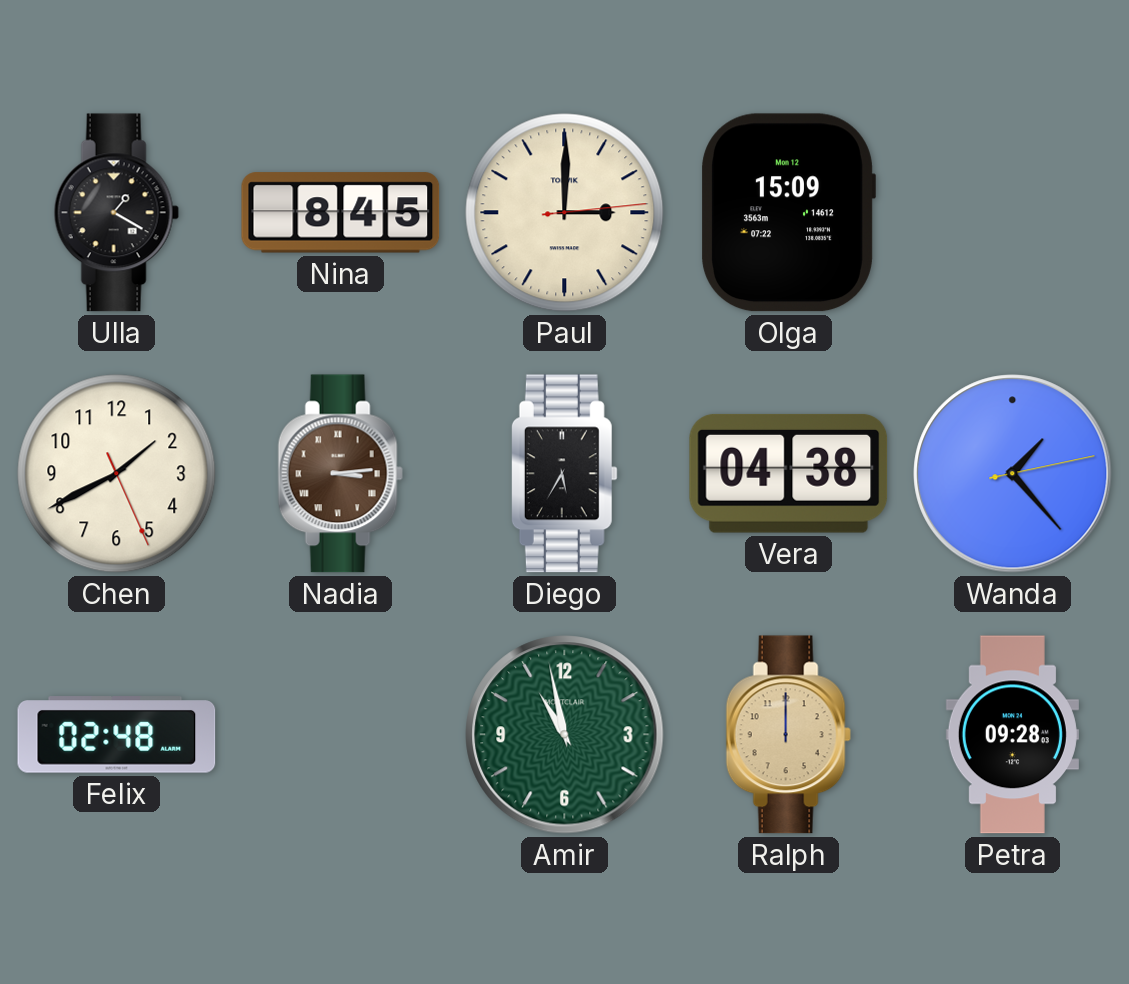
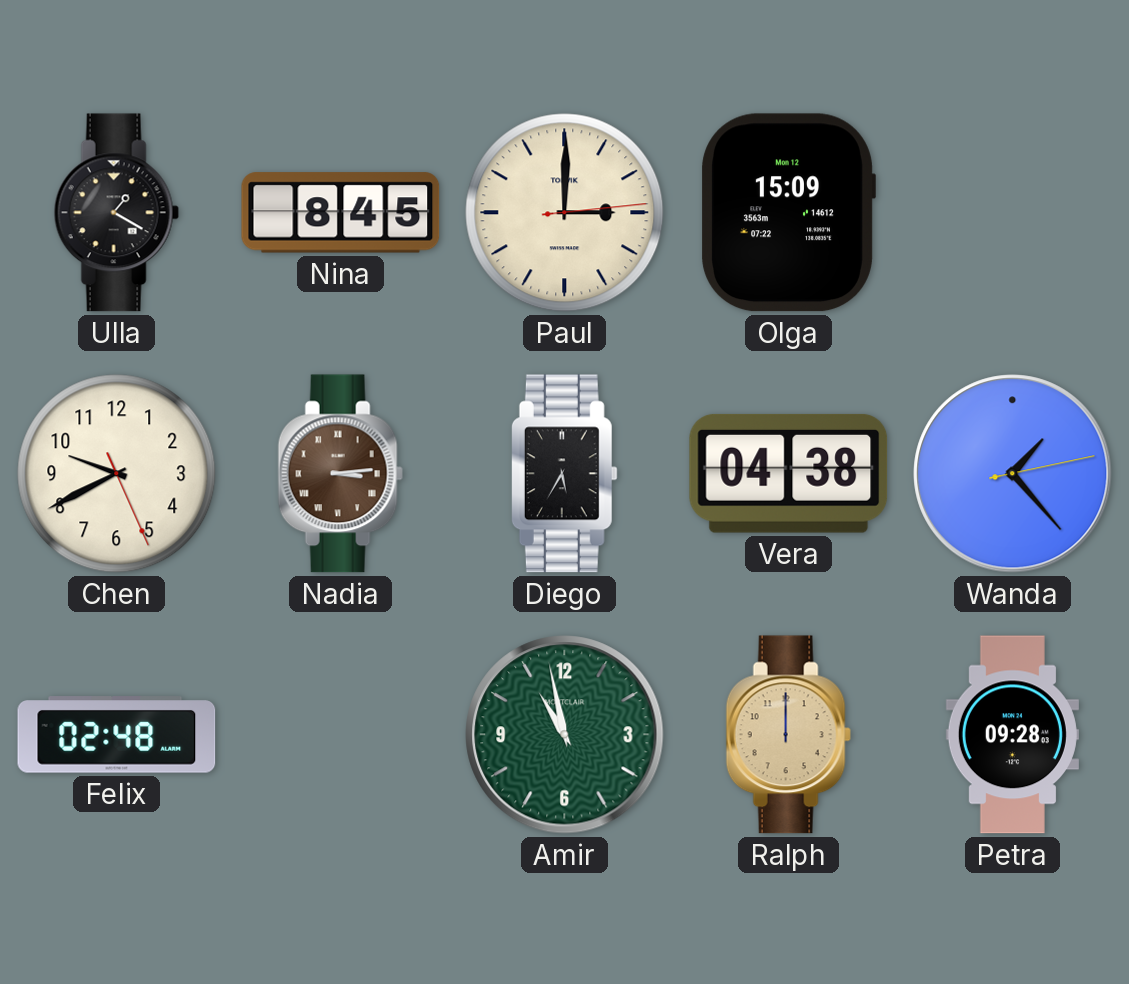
Chen: 1:40 -> 9:40 (117, 474)
